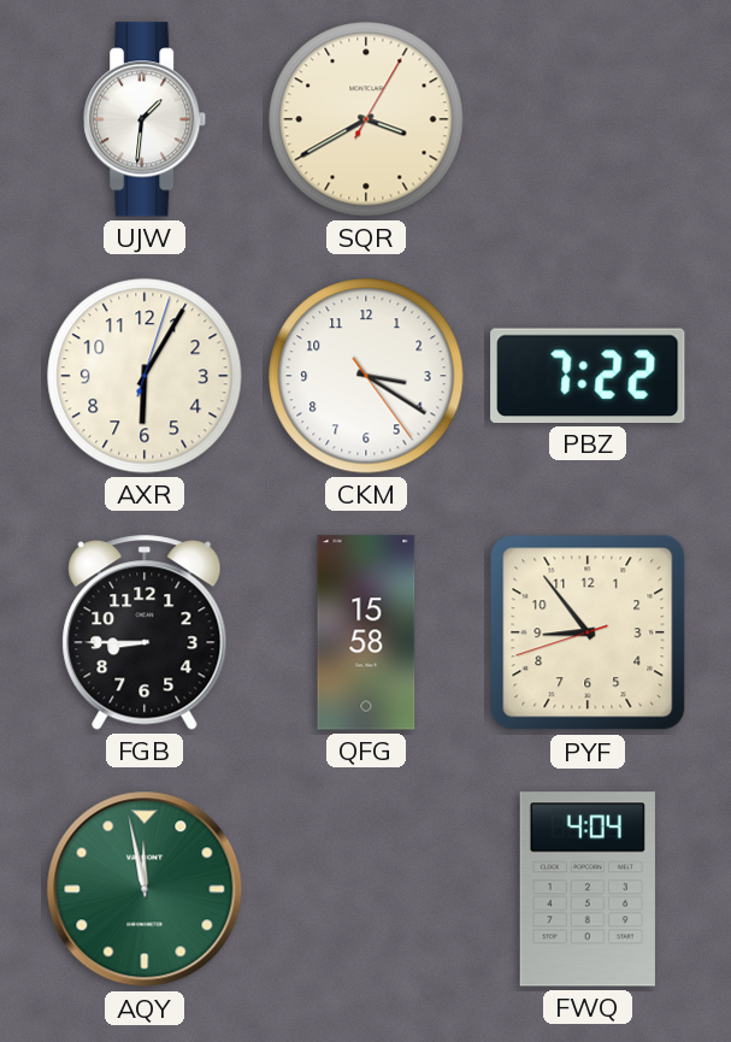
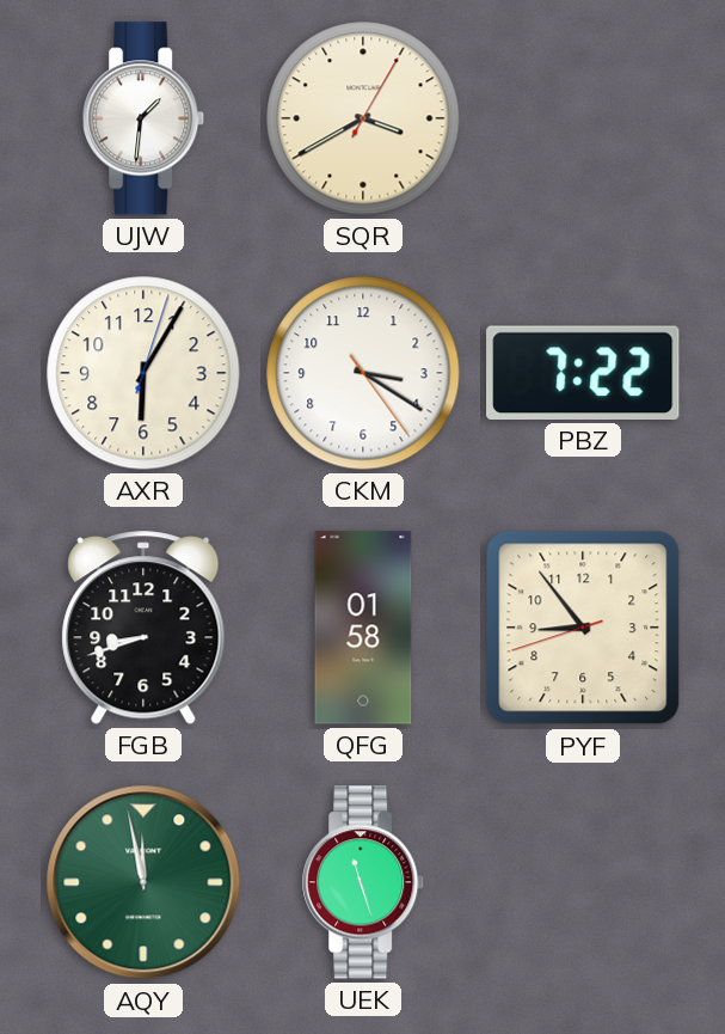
FGB: 8:45 -> 8:42 (143, 628)
QFG: 15:58 -> 01:58 (363, 628)
UEK: none -> 11:27 (364, 882)
FWQ: 4:04 -> none (588, 889)
